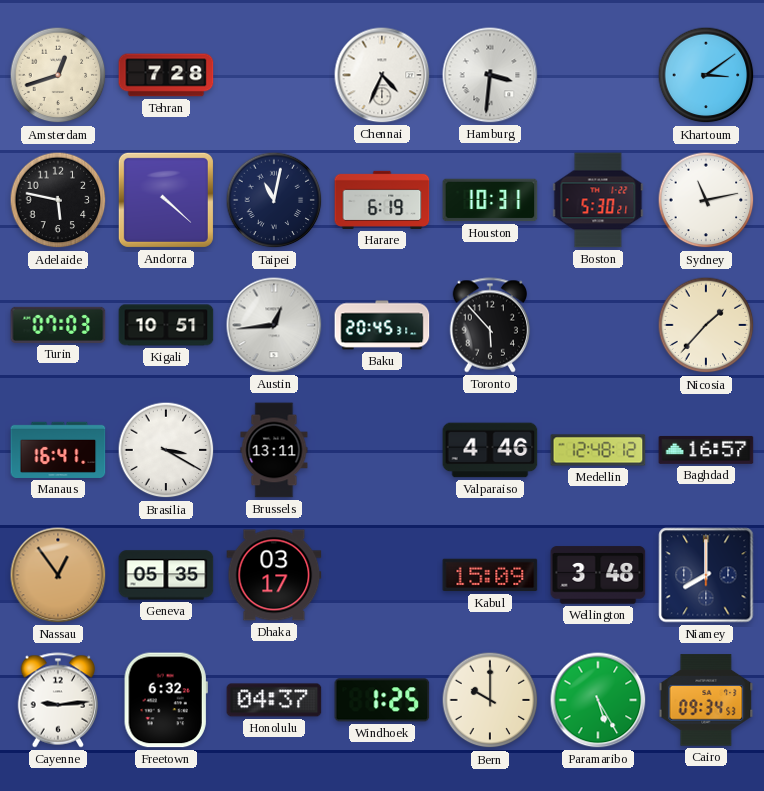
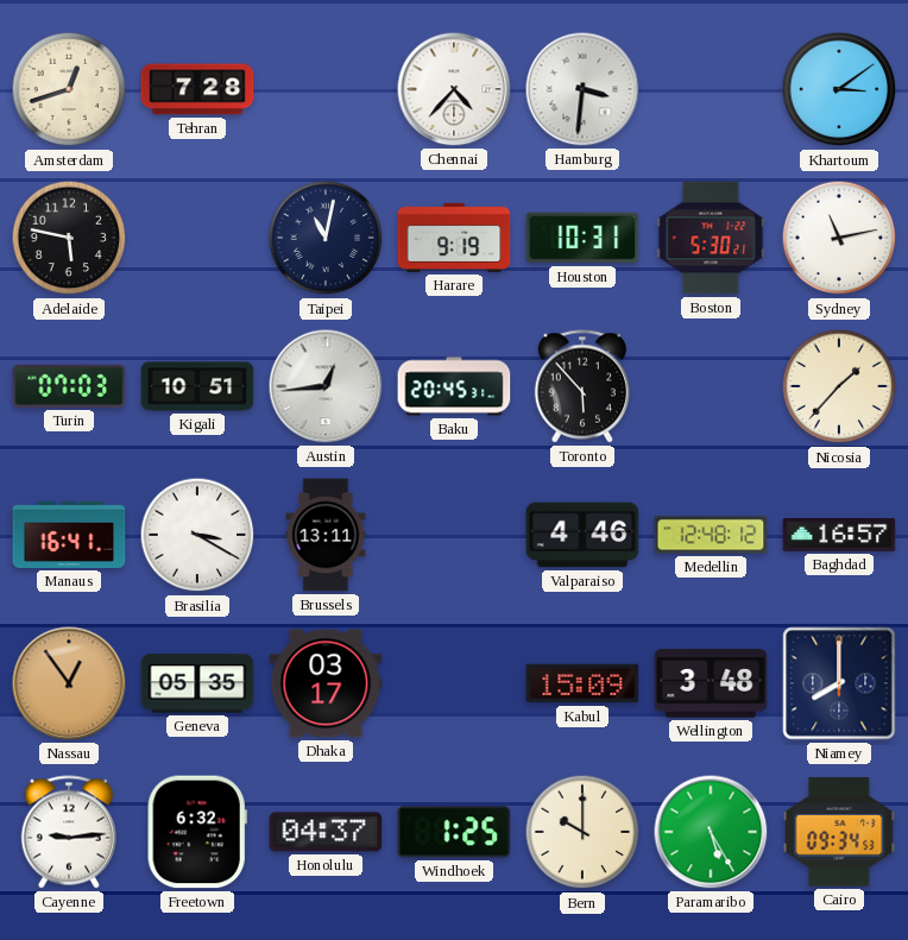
Chennai: 4:34 -> 4:37 (454, 89)
Andorra: 4:22 -> none (166, 200)
Harare: 6:19 -> 9:19 (454, 238)
